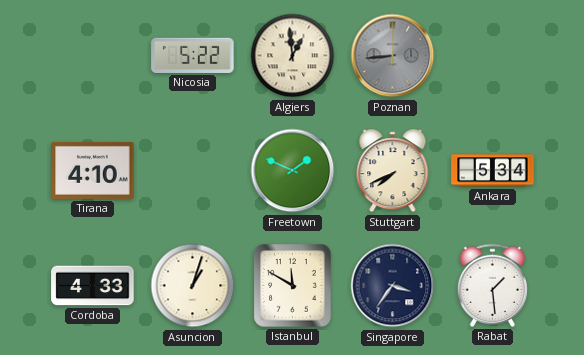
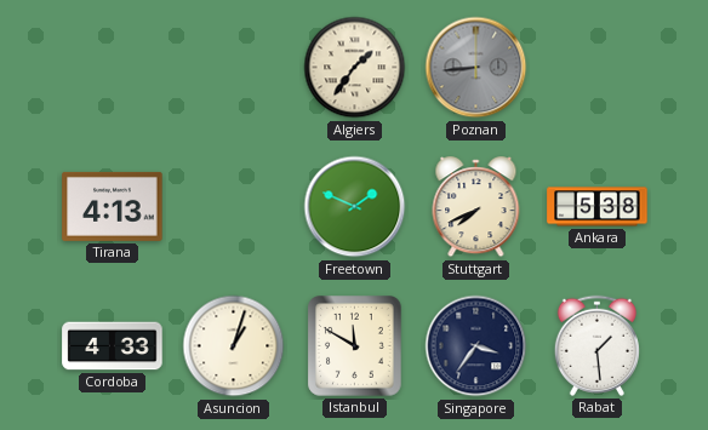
Nicosia: 5:22 -> none (193, 55)
Algiers: 12:59 -> 1:36 (355, 68)
Tirana: 4:10 -> 4:13 (113, 206)
Ankara: 5:34 -> 5:38 (598, 207)
